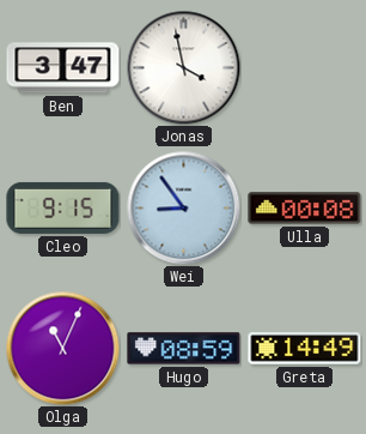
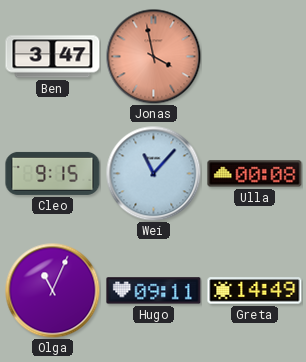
Jonas dial: white -> salmon (153, 56)
Wei: 8:54 -> 11:07 (153, 173)
Hugo: 08:59 -> 09:11 (154, 291)
